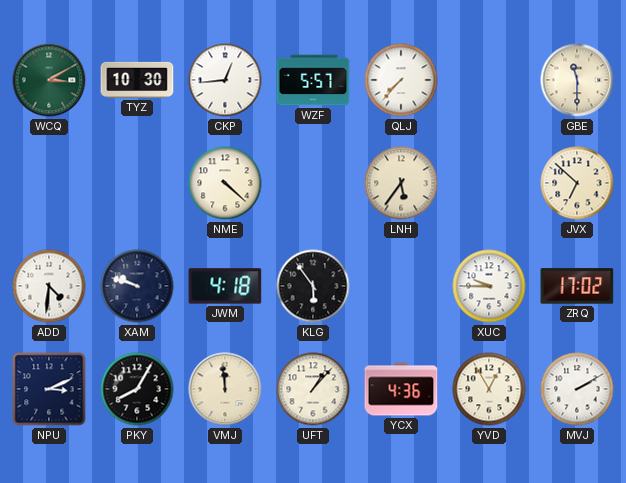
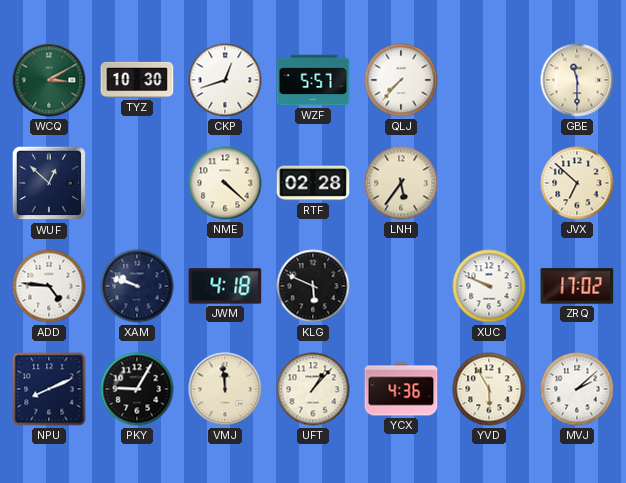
CKP: 12:44 -> 12:42 (225, 80)
WUF: none -> 12:52 (49, 183)
RTF: none -> 02:28 (313, 183)
ADD: 4:31 -> 4:46 (49, 286)
KLG: 5:54 -> 5:49 (313, 286)
XUC: 9:45 -> 9:49 (489, 286)
NPU: 3:11 -> 8:11 (49, 389)
PKY: 8:05 -> 9:05 (137, 389)
YVD: 12:55 -> 5:55 (489, 389)
MVJ: 2:10 -> 2:08 (577, 389)
